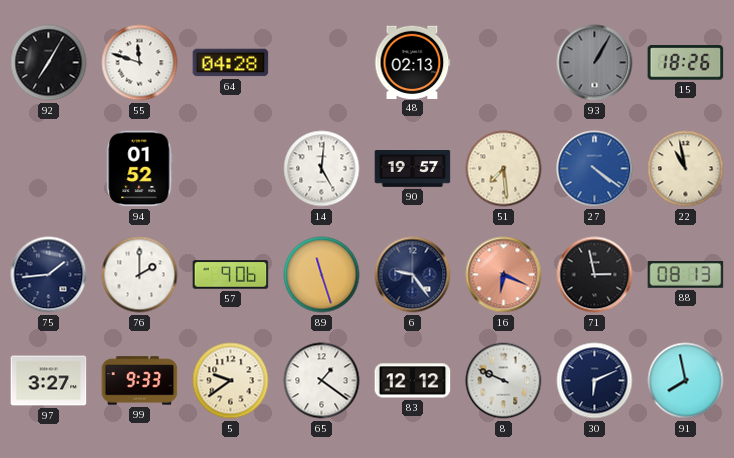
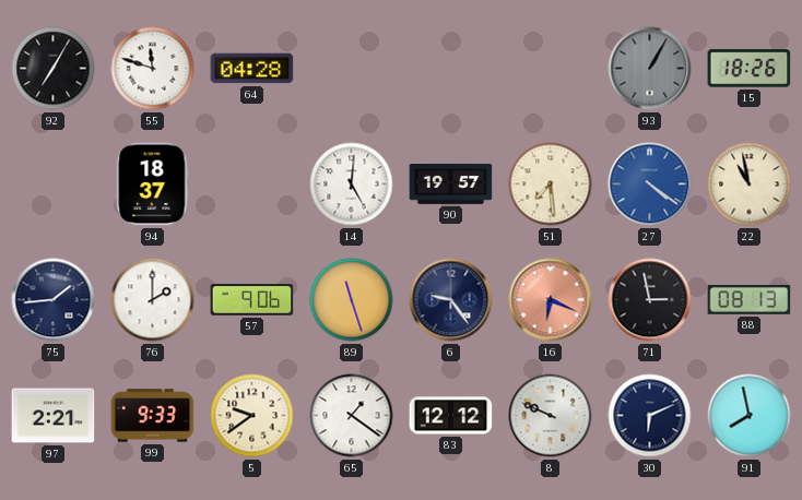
48: 02:13 -> none (413, 62)
94: 01:52 -> 18:37 (153, 184)
97: 3:27 -> 2:21 (54, 416)
